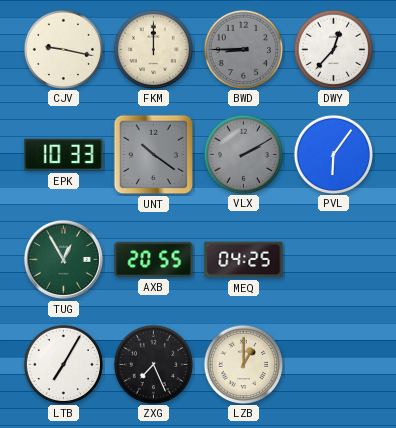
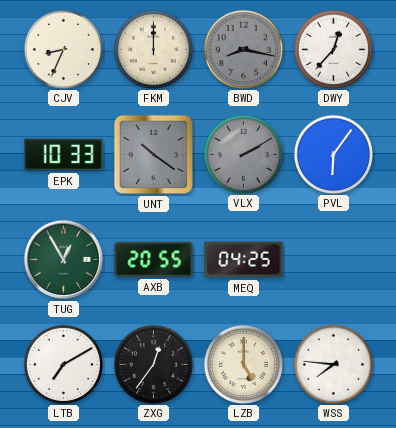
CJV: 9:17 -> 8:34 (63, 49)
BWD: 8:45 -> 8:17 (243, 49)
LTB: 7:05 -> 7:10 (63, 364)
ZXG: 7:26 -> 12:36 (153, 364)
LZB: 1:00 -> 5:00 (243, 364)
WSS: none -> 7:46 (333, 364)
